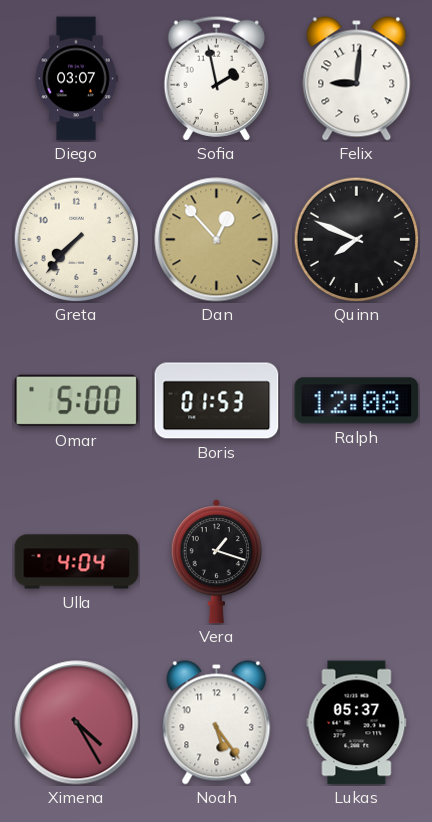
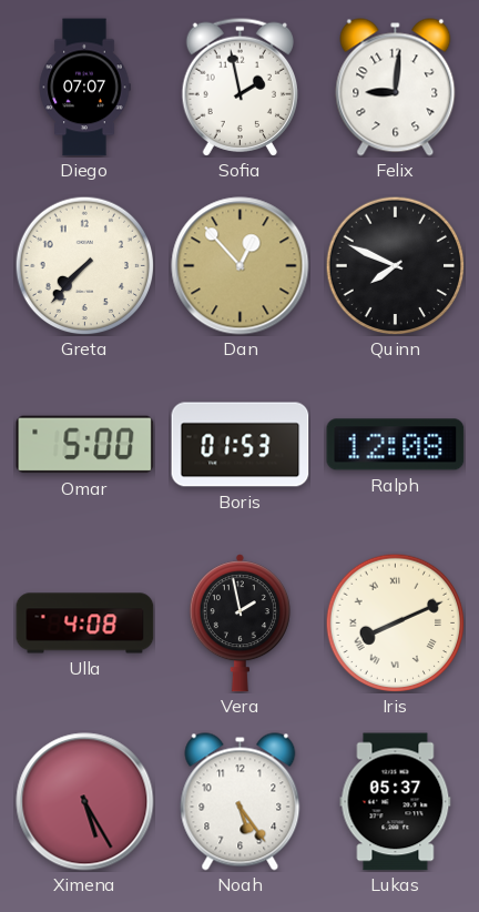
Diego: 03:07 -> 07:07 (84, 88)
Ulla: 4:04 -> 4:08 (85, 624)
Vera: 1:18 -> 1:58 (239, 624)
Iris: none -> 8:11 (395, 622)
Ximena: 4:25 -> 5:25 (85, 802)
